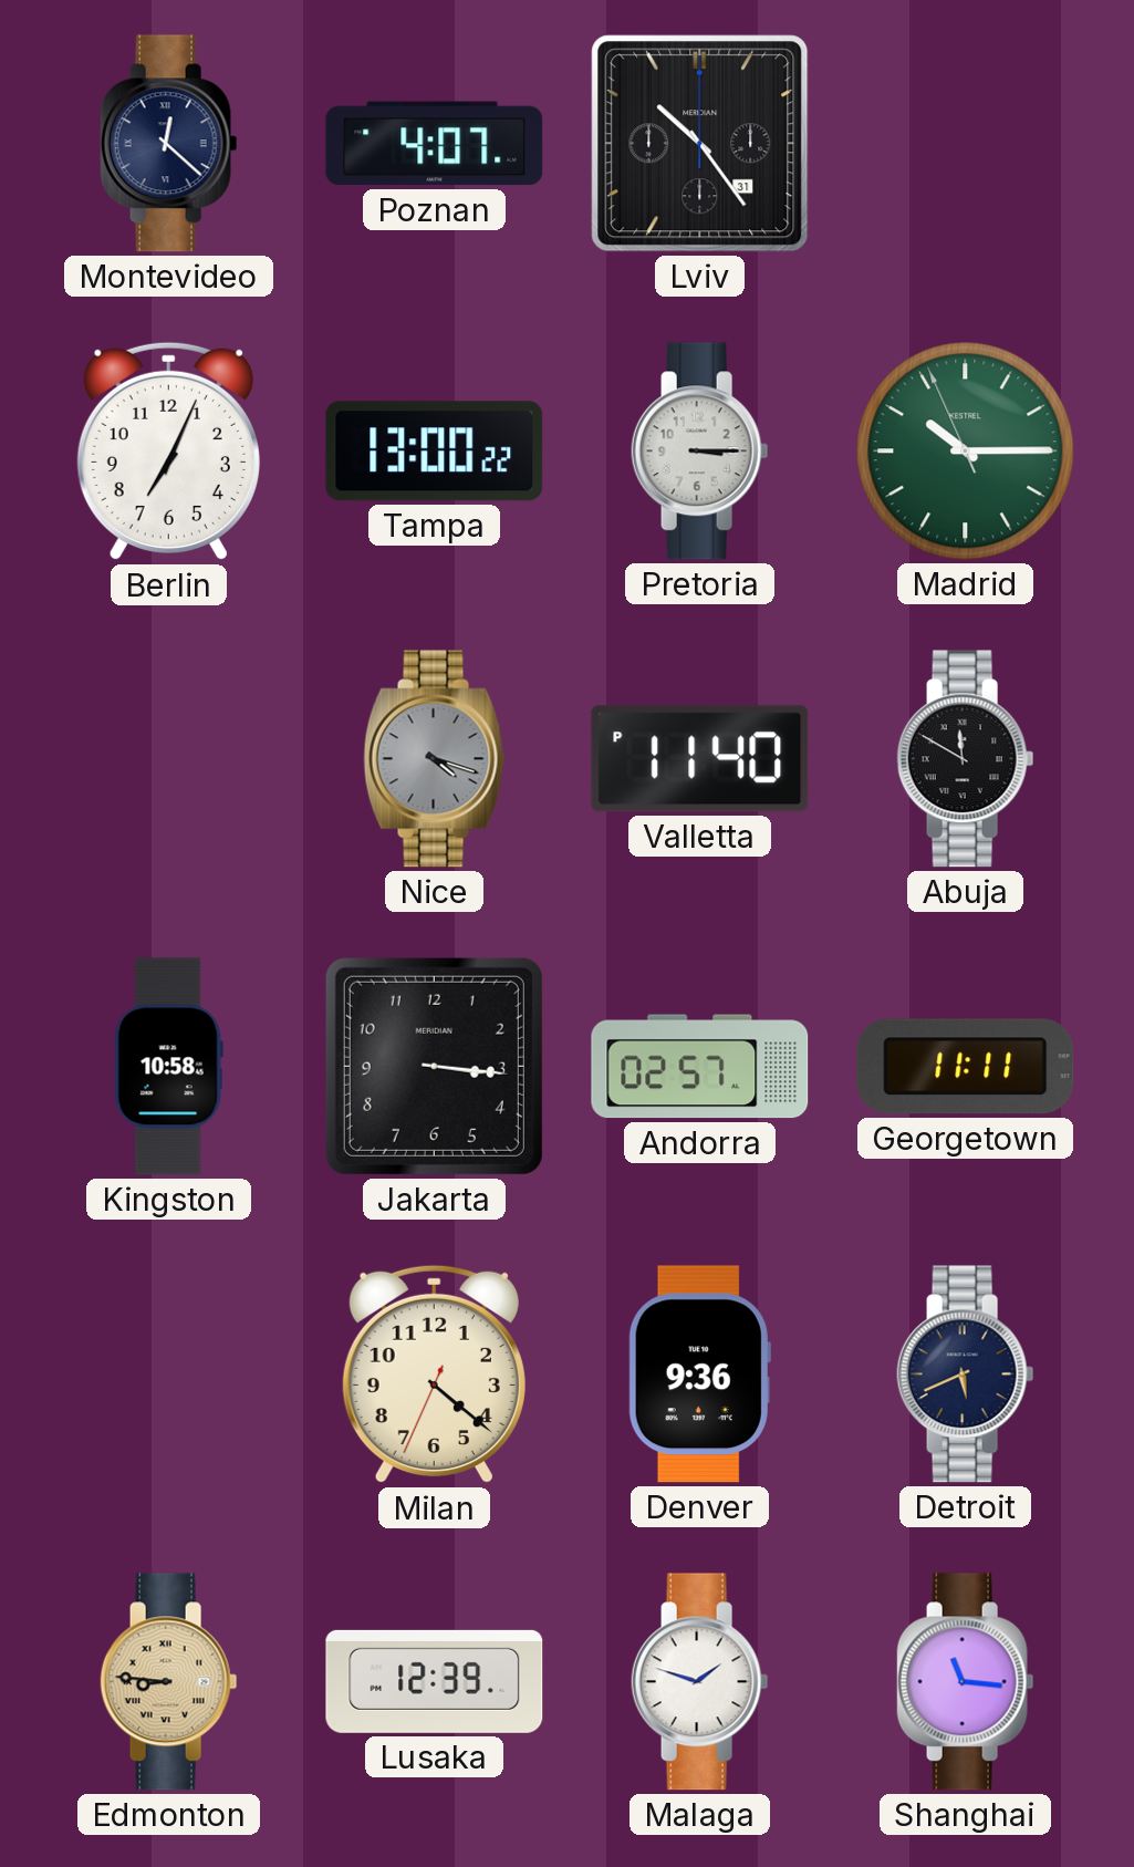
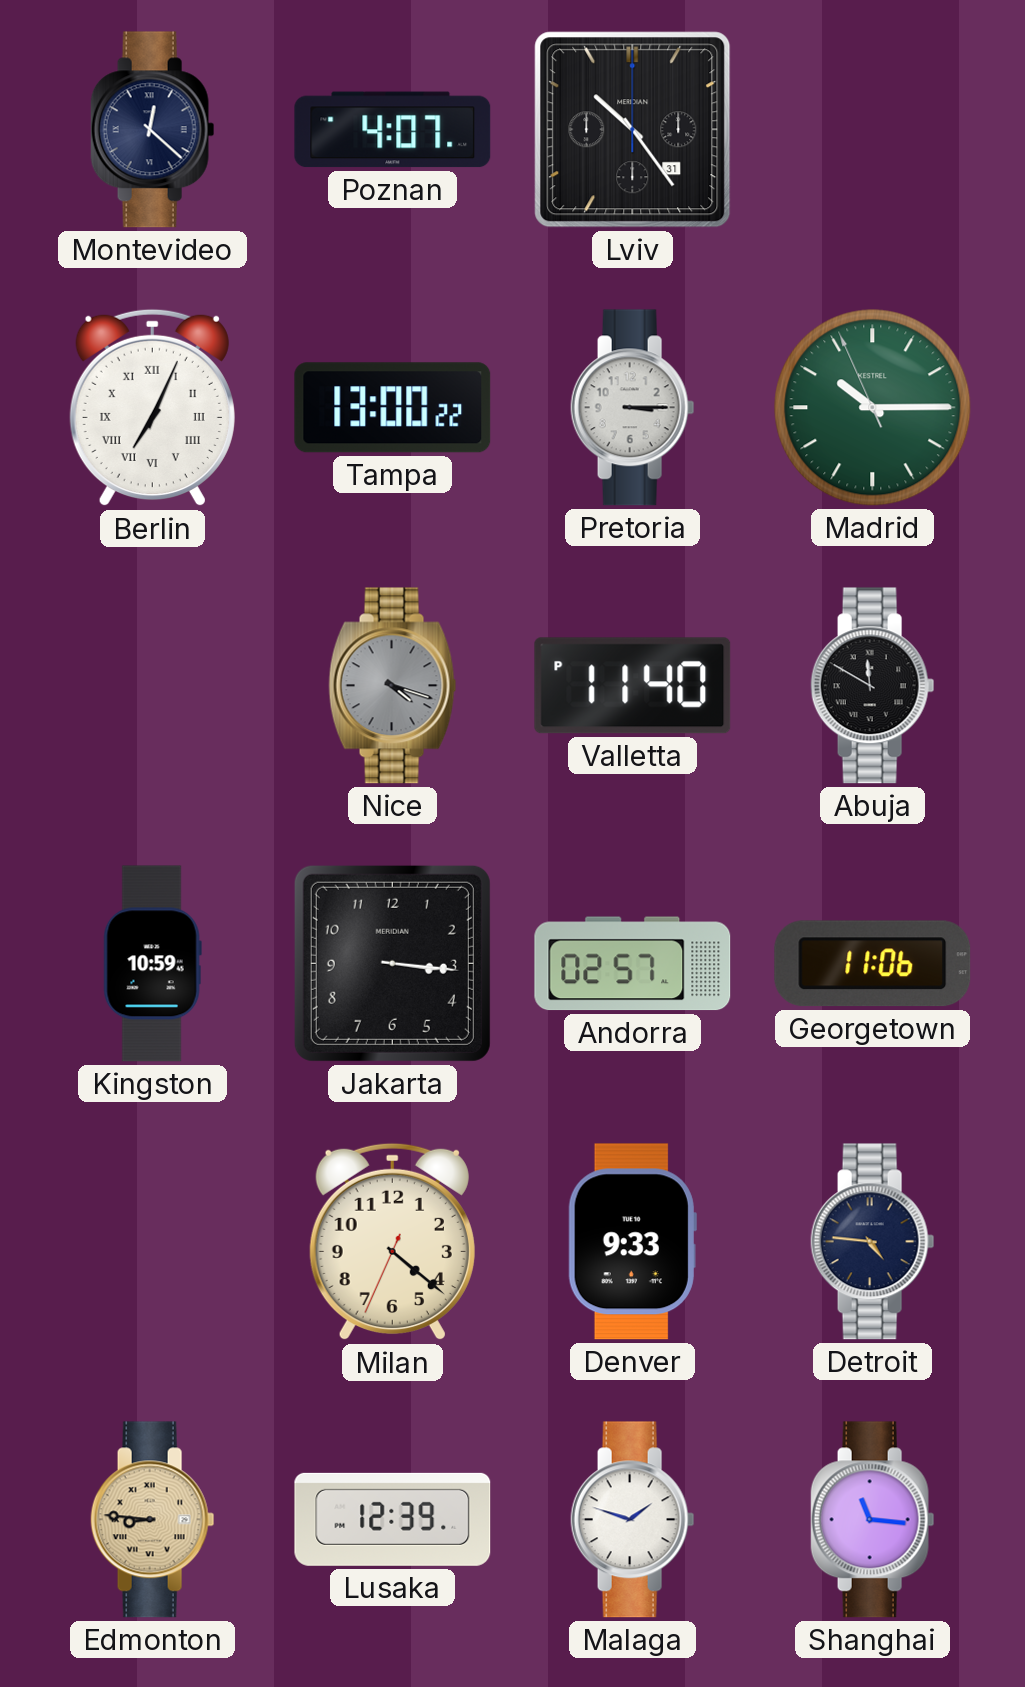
Berlin numerals: Arabic -> Roman (152, 408)
Kingston: 10:58 -> 10:59 (152, 964)
Georgetown: 11:11 -> 11:06 (873, 964)
Denver: 9:36 -> 9:33 (632, 1242)
Detroit: 5:41 -> 4:46 (873, 1242)
